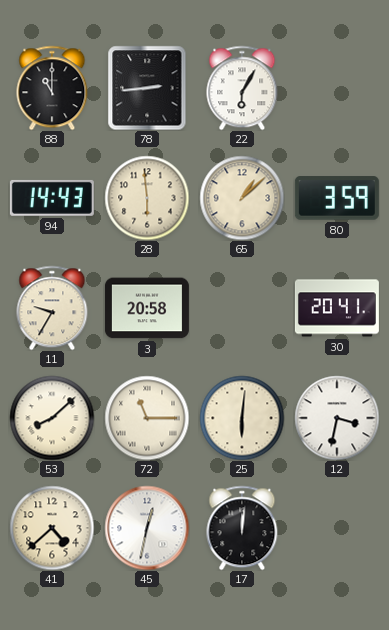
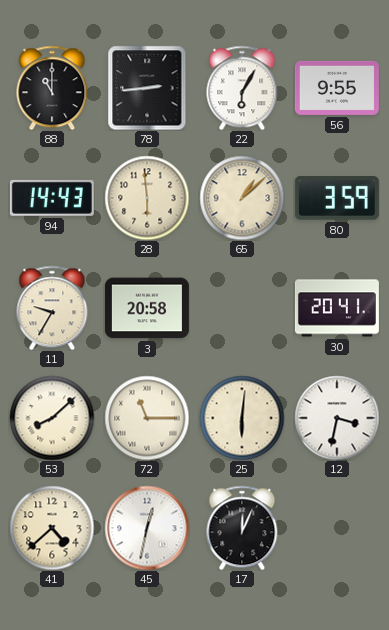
56: none -> 9:55 (337, 88)
17: 12:01 -> 12:04 (242, 528)
